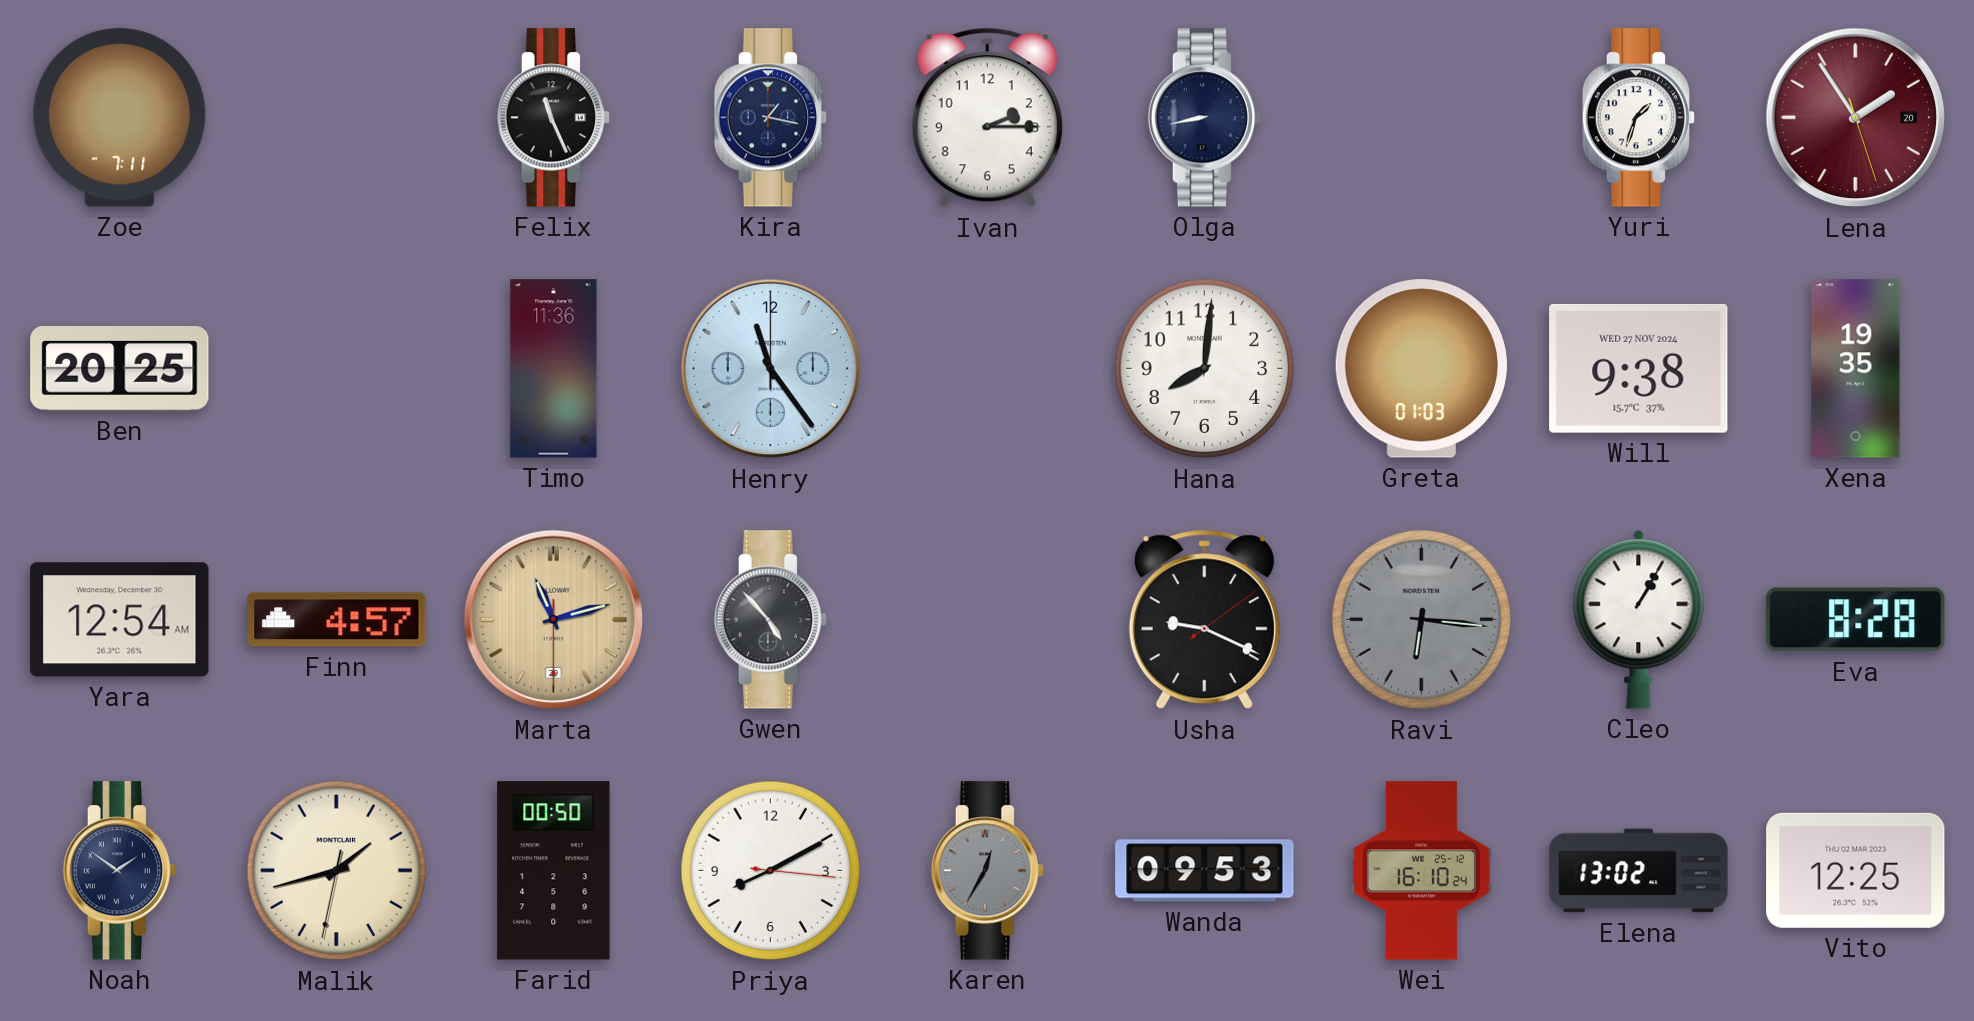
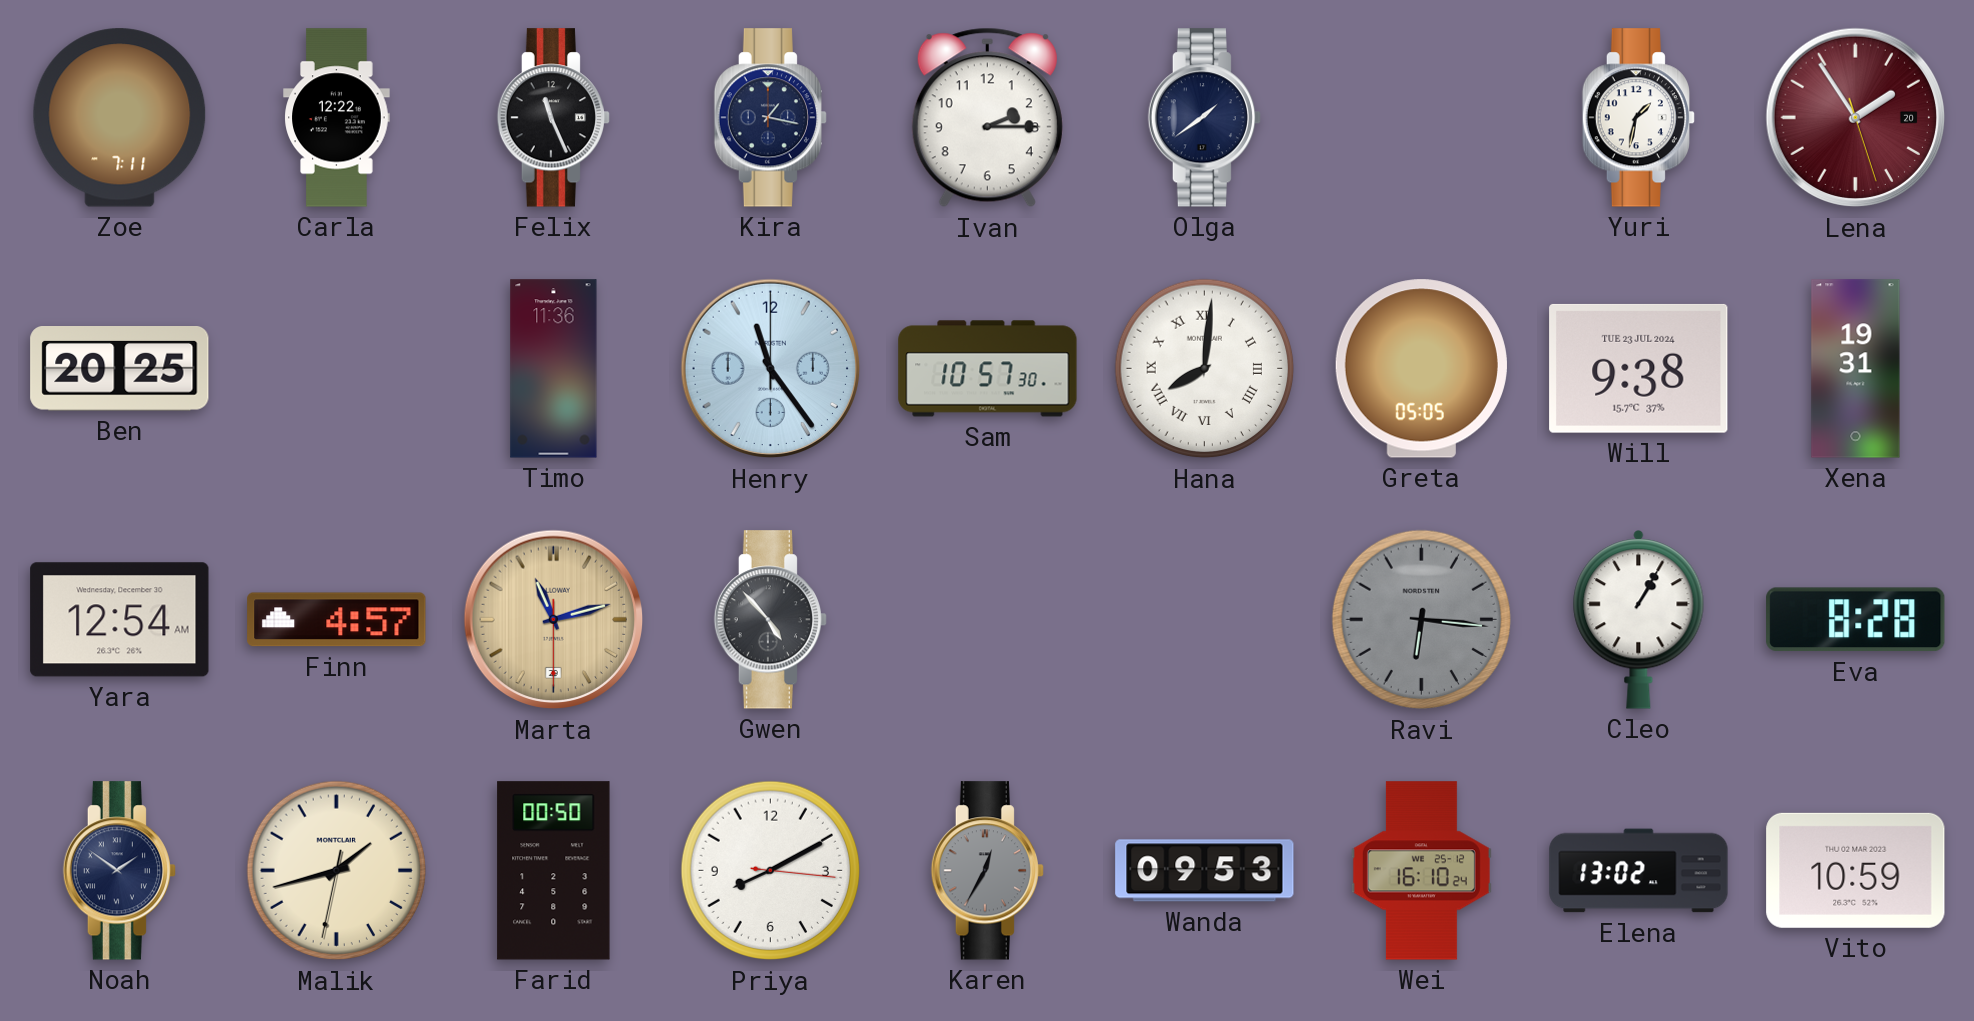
Carla: none -> 12:22 (337, 118)
Olga: 8:43 -> 1:39 (1204, 118)
Yuri: 1:33 -> 1:32 (1638, 118)
Sam: none -> 10:57 (988, 369)
Hana numerals: Arabic -> Roman (1205, 369)
Greta: 01:03 -> 05:05 (1421, 369)
Will date: WED 27 NOV 2024 -> TUE 23 JUL 2024 (1639, 368)
Xena: 19:35 -> 19:31 (1856, 369)
Usha: 9:19 -> none (1204, 620)
Vito: 12:25 -> 10:59 (1856, 870)
